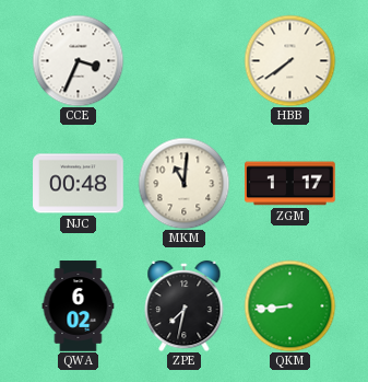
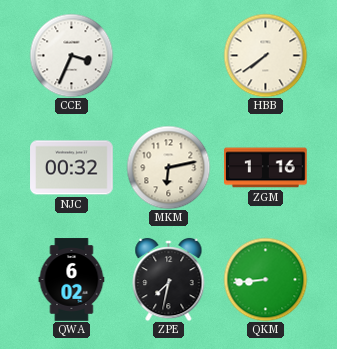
NJC: 00:48 -> 00:32 (72, 168)
MKM: 11:01 -> 6:13 (168, 167)
ZGM: 1:17 -> 1:16 (266, 168)
